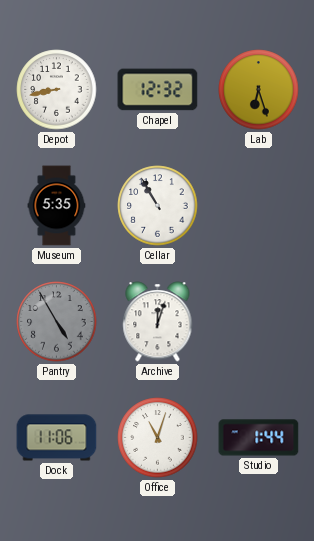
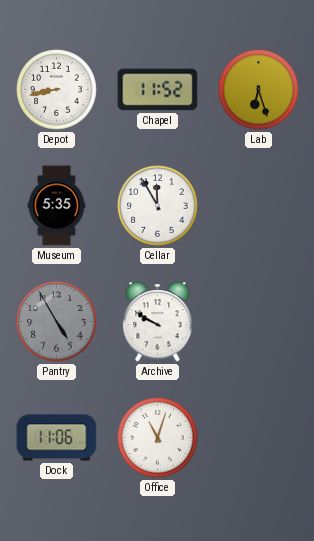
Chapel: 12:32 -> 11:52 (158, 90)
Cellar: 10:55 -> 11:55 (158, 206)
Archive: 12:03 -> 9:50 (158, 322)
Studio: 1:44 -> none (259, 438)
